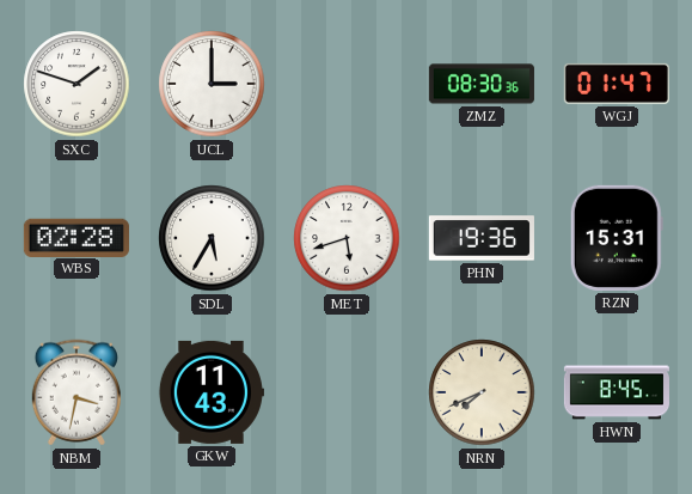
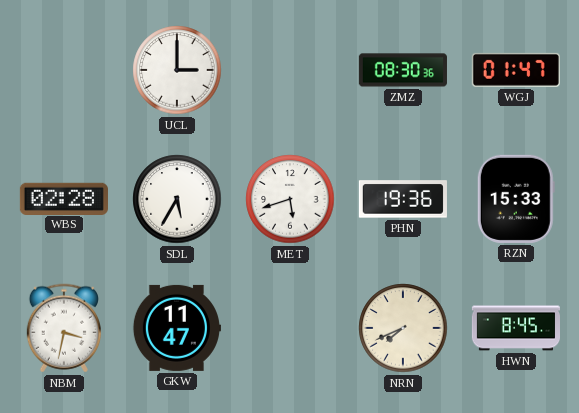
SXC: 1:48 -> none (76, 84)
RZN: 15:31 -> 15:33 (516, 199)
GKW: 11:43 -> 11:47 (176, 328)
